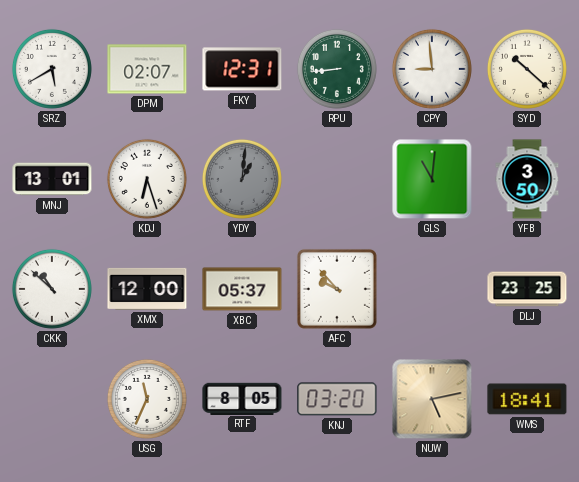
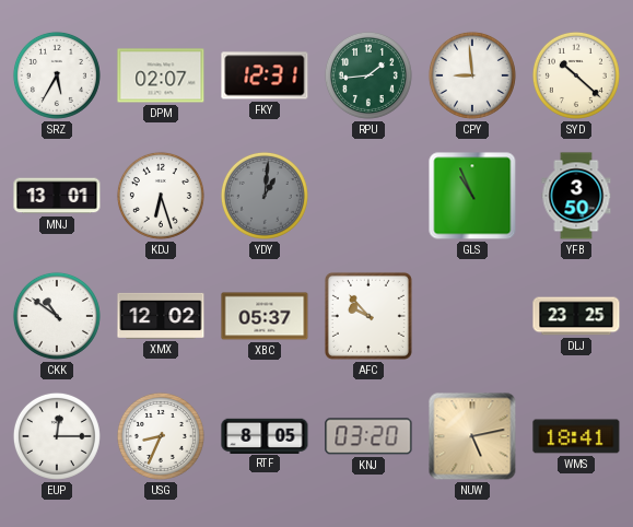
SRZ: 5:40 -> 5:35 (57, 75)
RPU: 8:44 -> 1:44 (368, 75)
GLS: 11:01 -> 10:56 (472, 196)
CKK: 10:52 -> 10:51 (57, 316)
XMX: 12:00 -> 12:02 (161, 316)
EUP: none -> 12:15 (57, 436)
USG: 11:34 -> 8:34 (161, 436)
